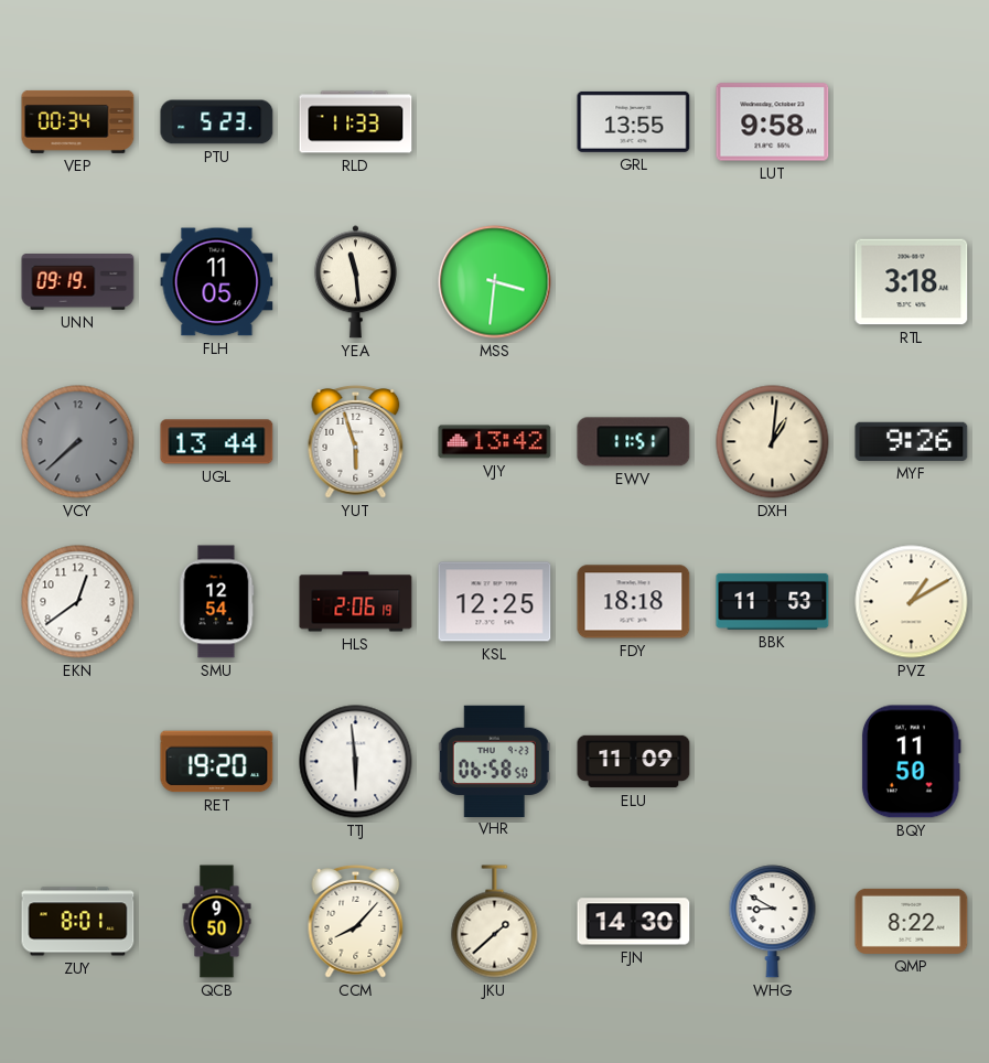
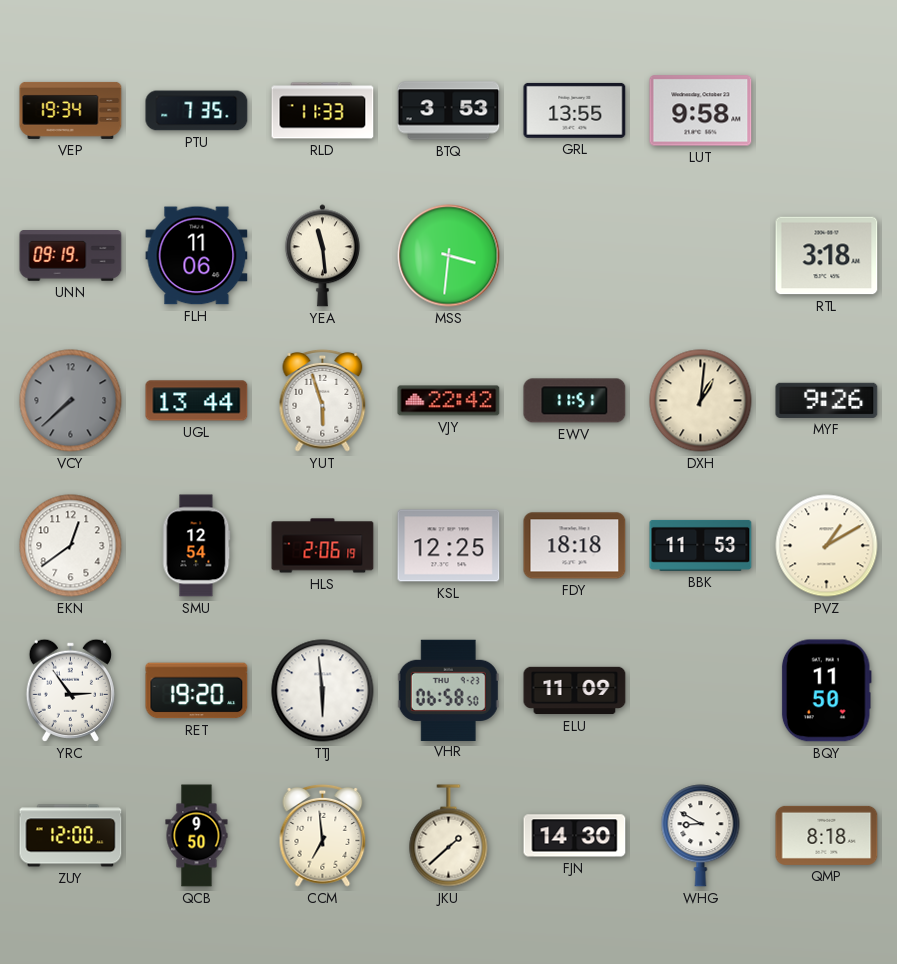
VEP: 00:34 -> 19:34 (71, 110)
PTU: 5:23 -> 7:35 (197, 111)
BTQ: none -> 3:53 (449, 111)
FLH: 11:05 -> 11:06 (197, 256)
VJY: 13:42 -> 22:42 (449, 401)
YRC: none -> 2:54 (70, 690)
ZUY: 8:01 -> 12:00 (71, 836)
CCM: 8:07 -> 6:59 (323, 836)
QMP: 8:22 -> 8:18 (827, 835)
